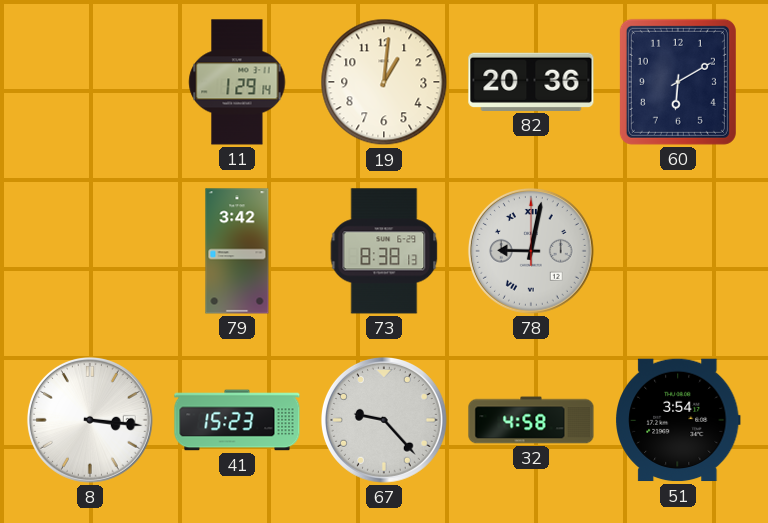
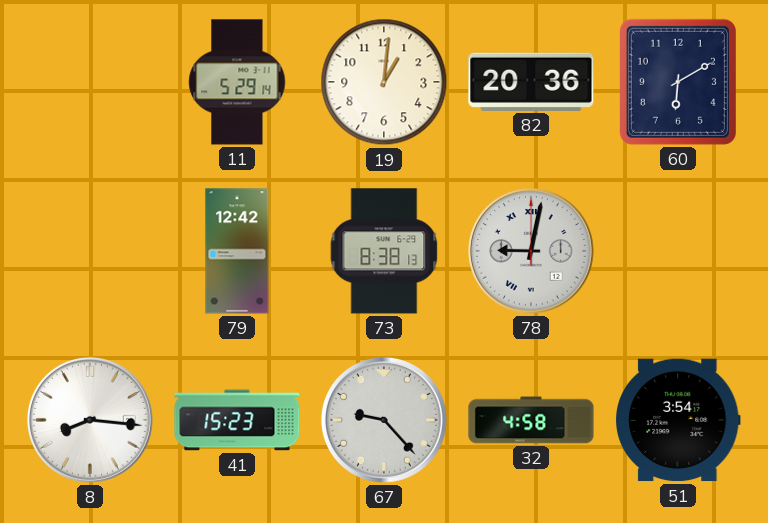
11: 1:29 -> 5:29 (237, 82)
79: 3:42 -> 12:42 (237, 251)
8: 3:16 -> 8:16 (90, 420)
